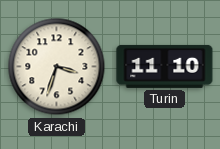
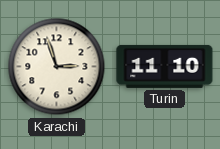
Karachi: 3:33 -> 2:57 (57, 67)
